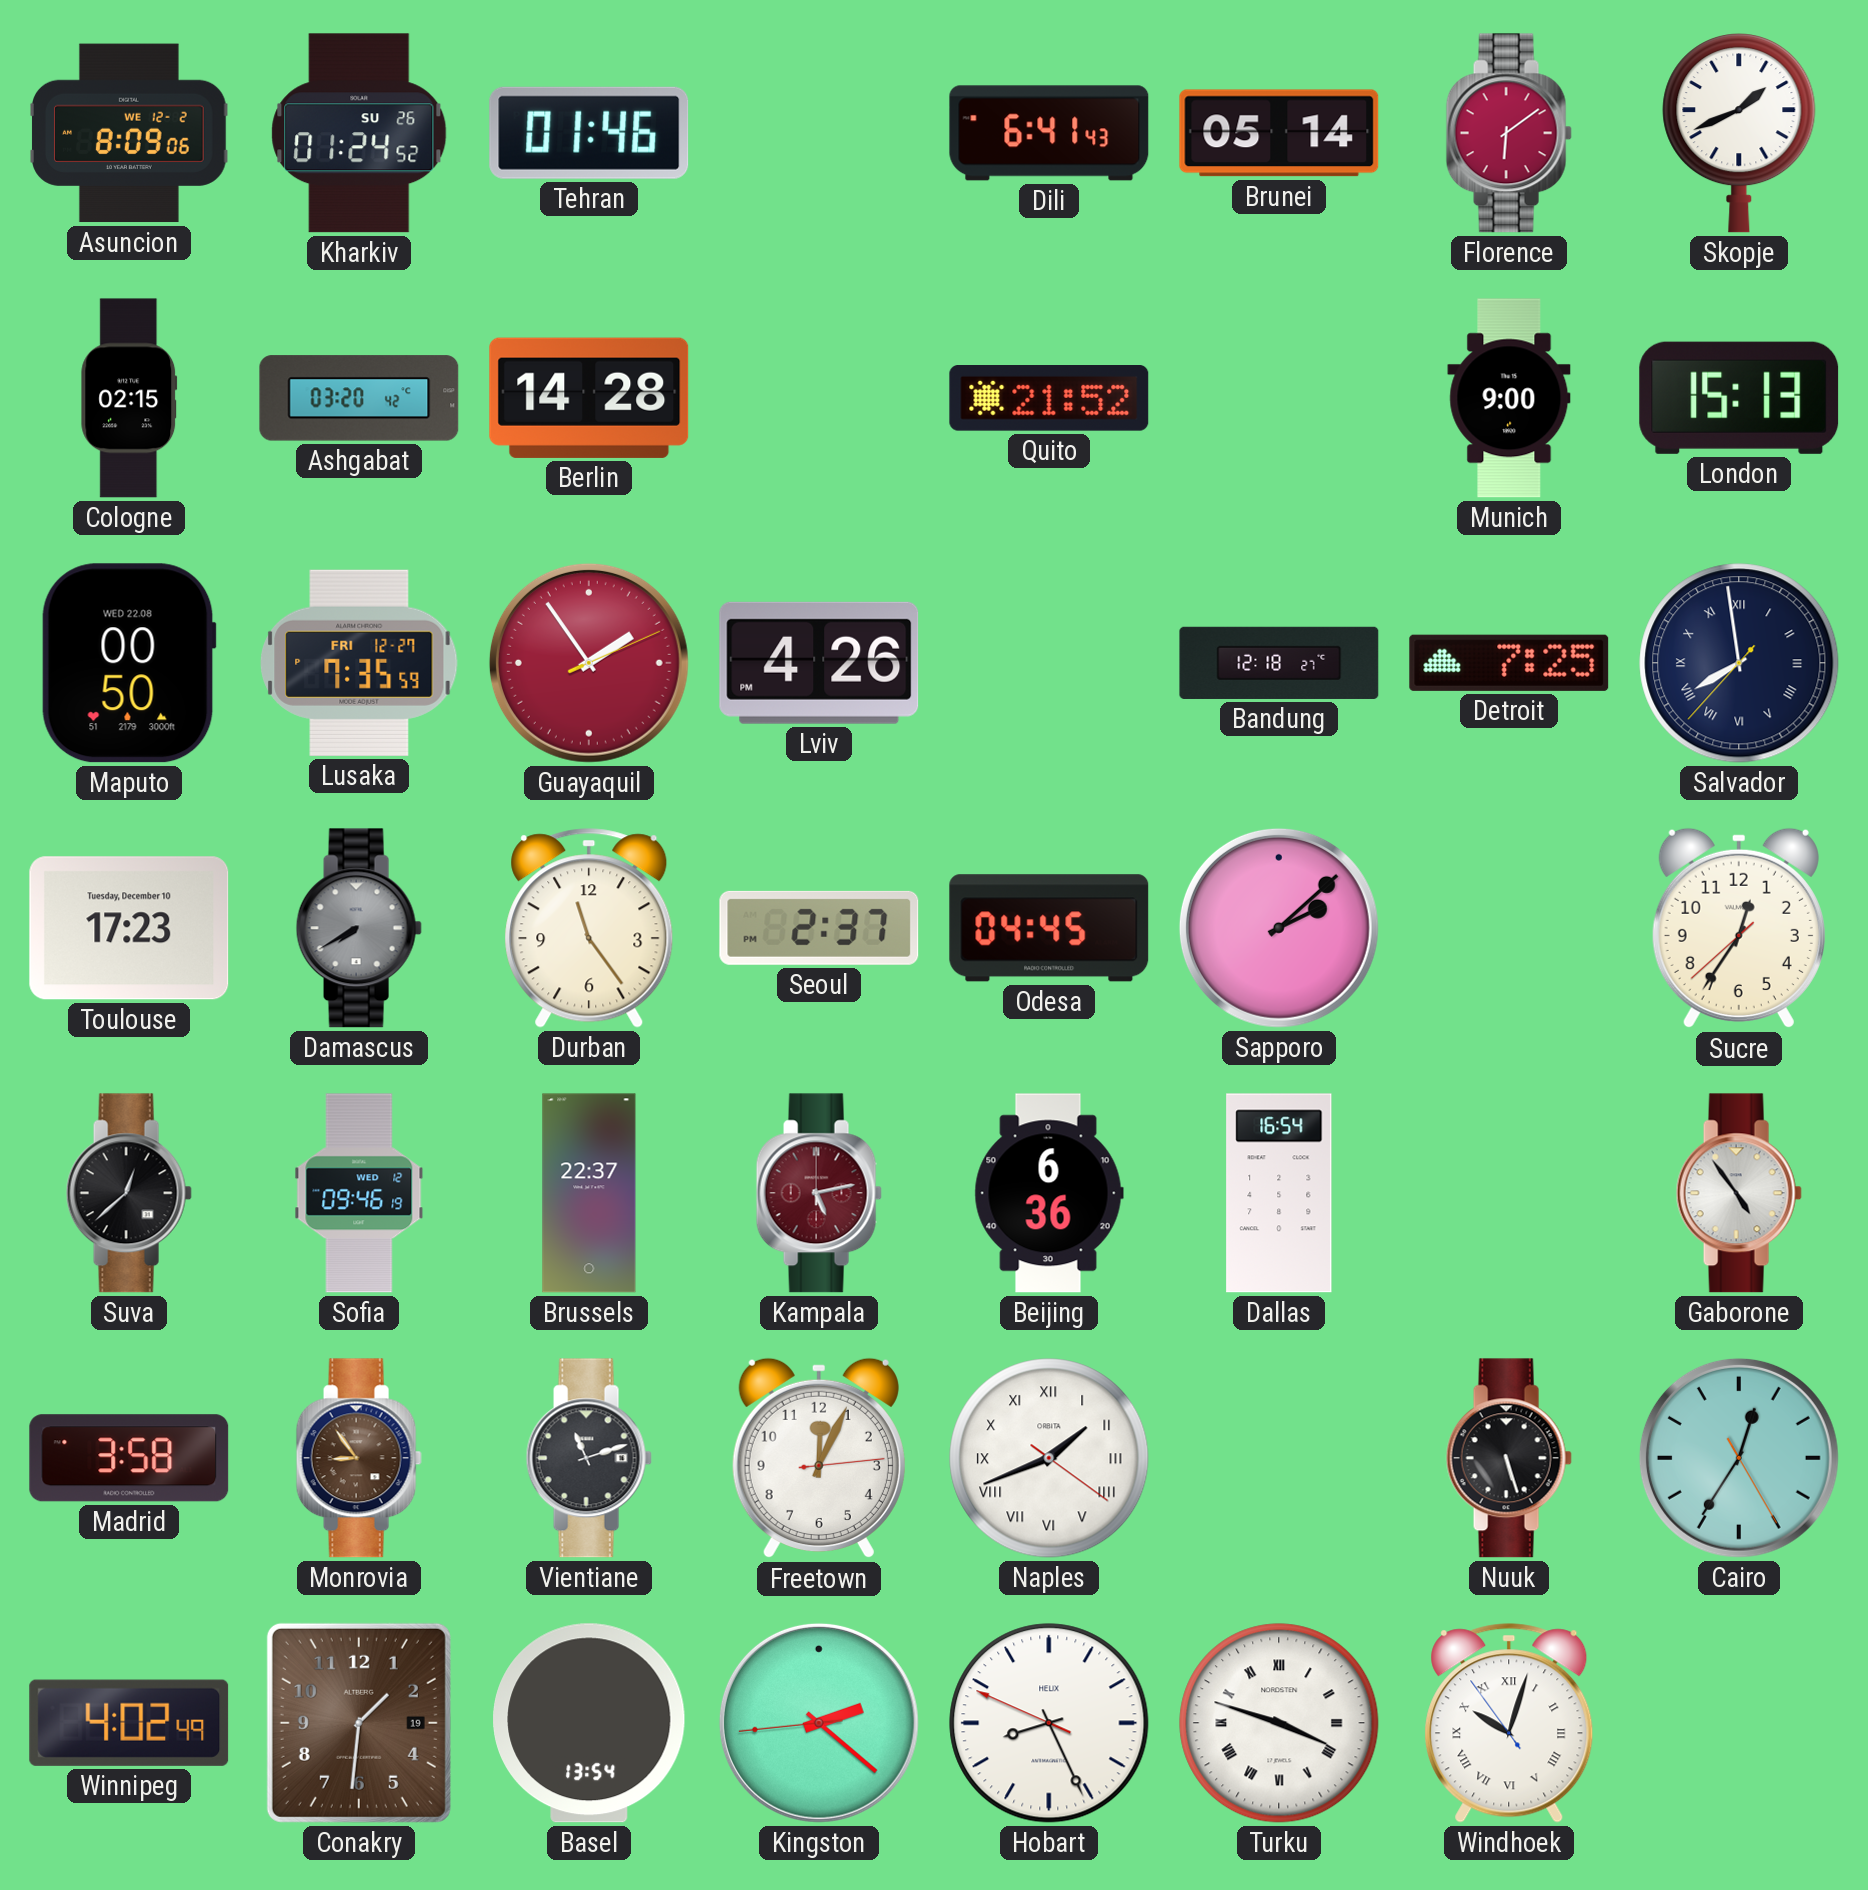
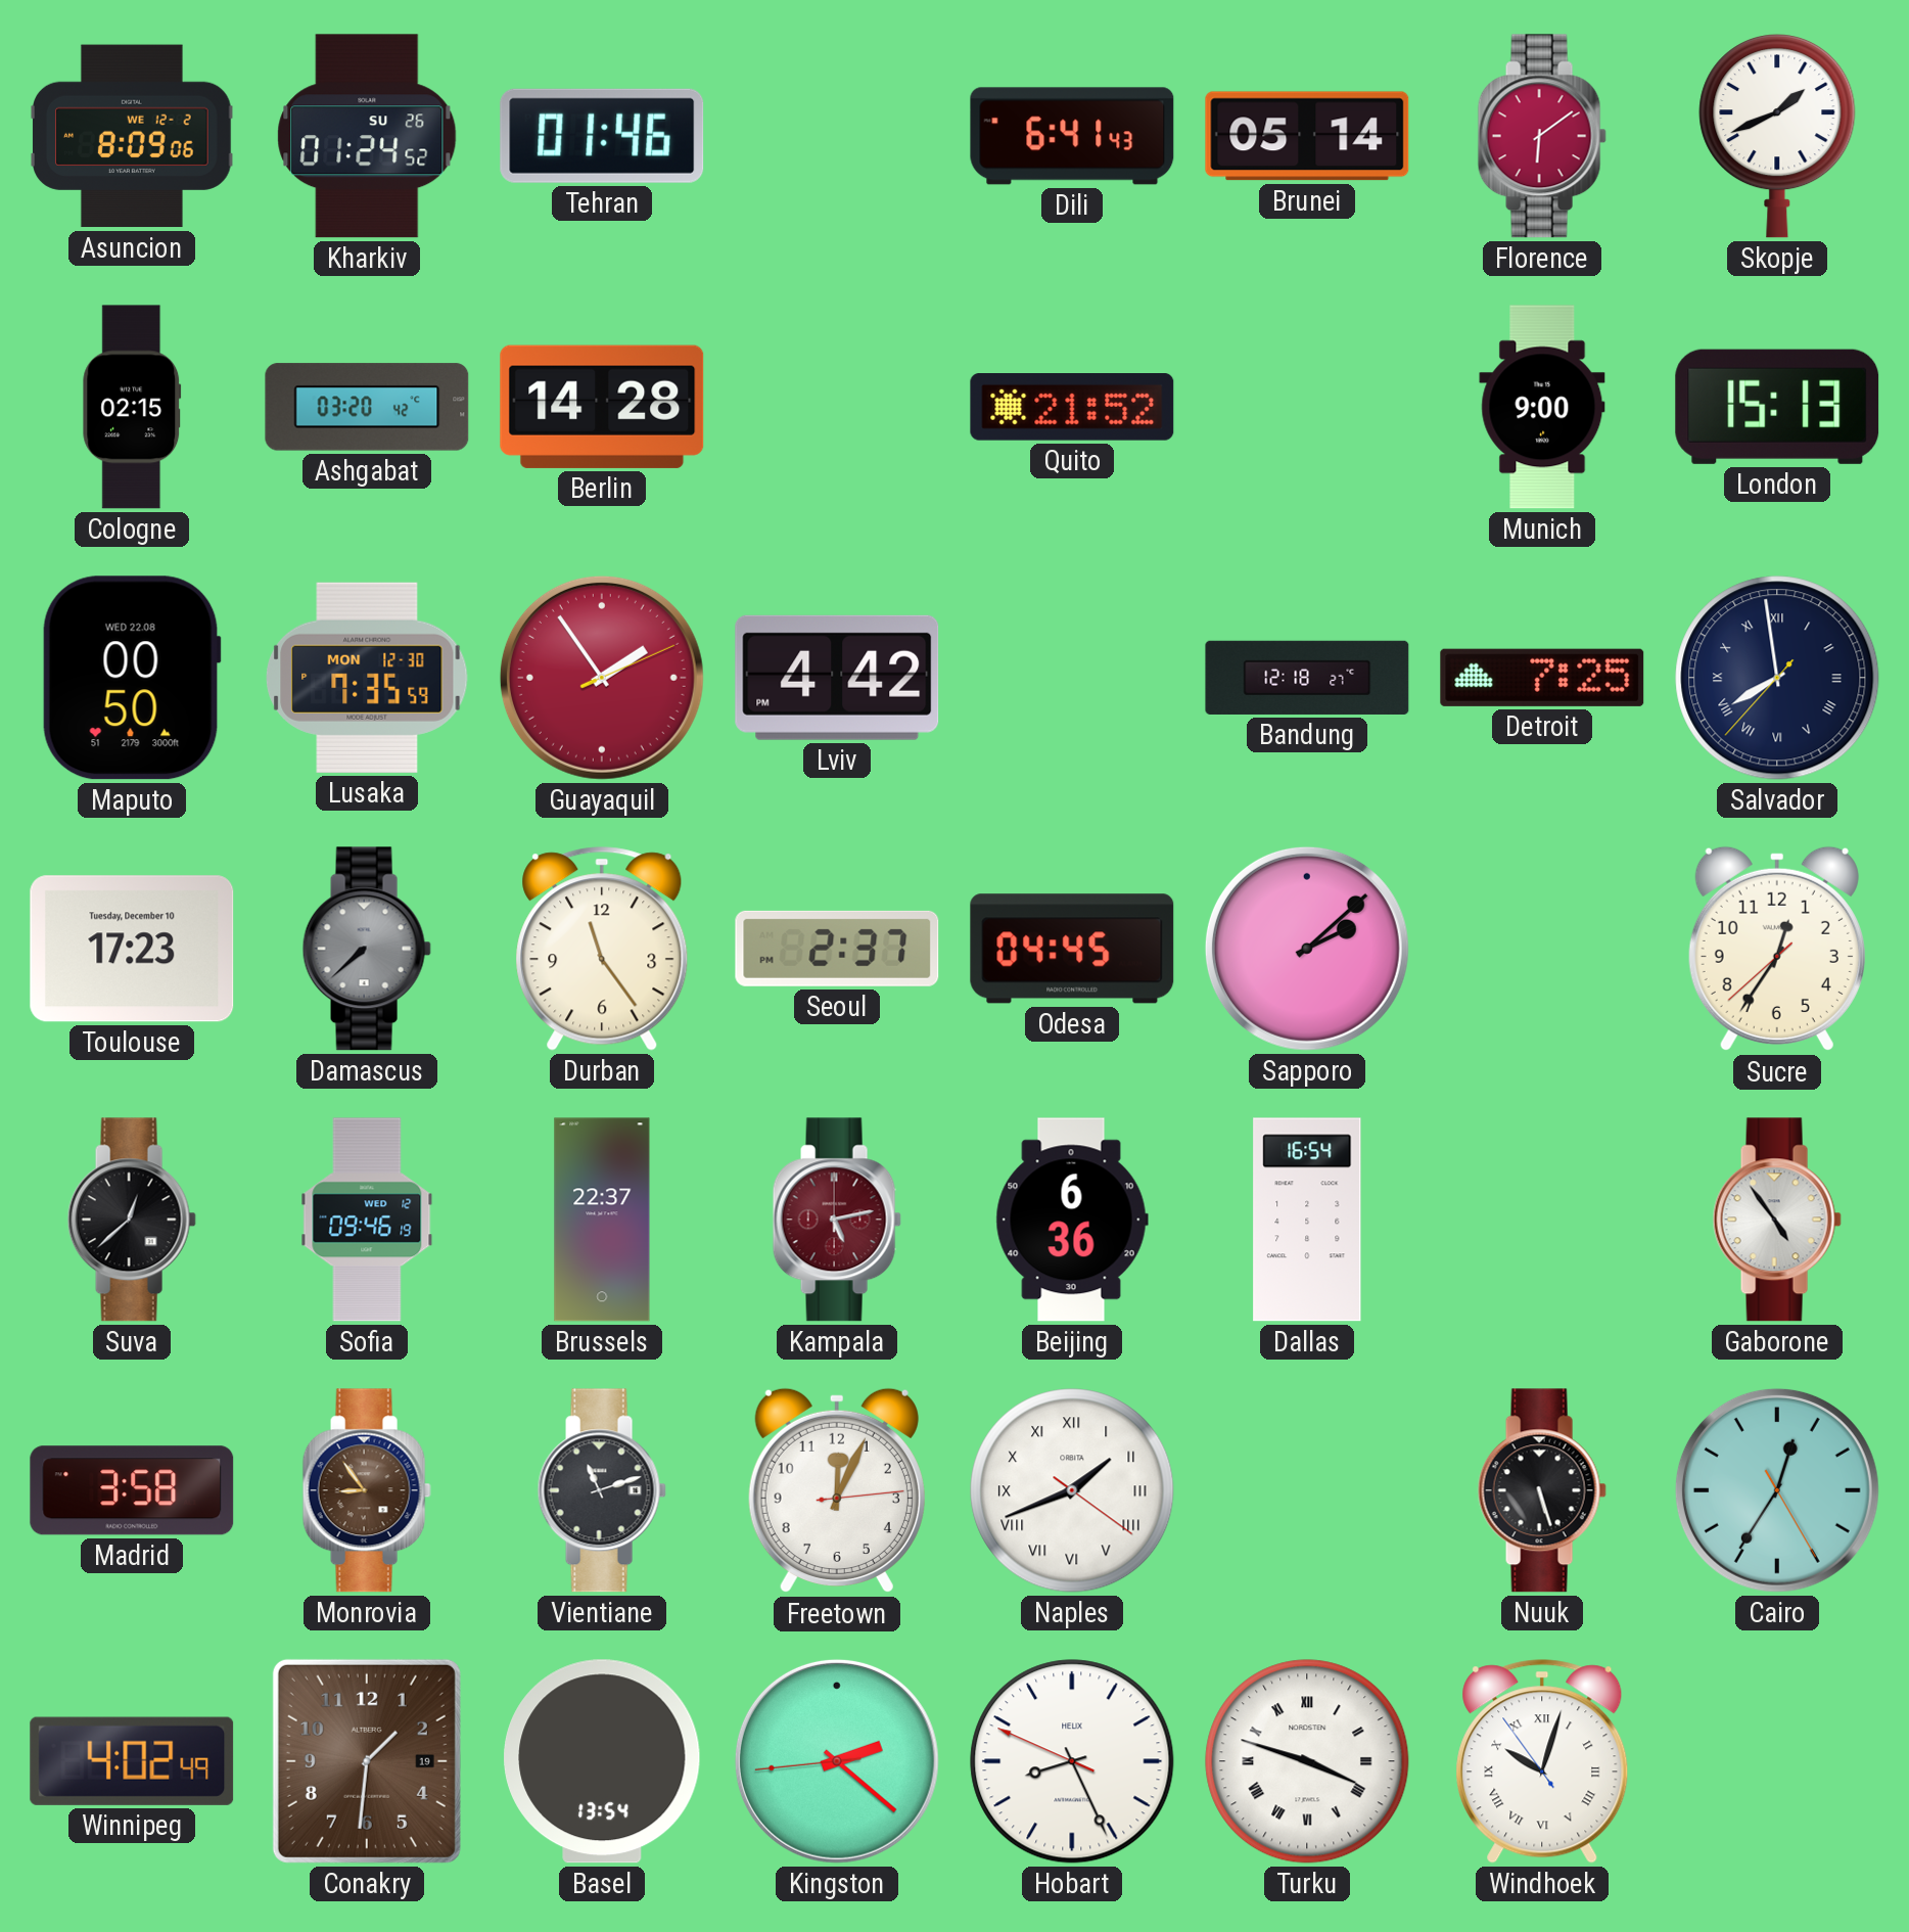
Lusaka date: FRI 12-27 -> MON 12-30 (367, 678)
Lviv: 4:26 -> 4:42 (837, 678)
Damascus: 7:40 -> 7:38 (367, 949)
